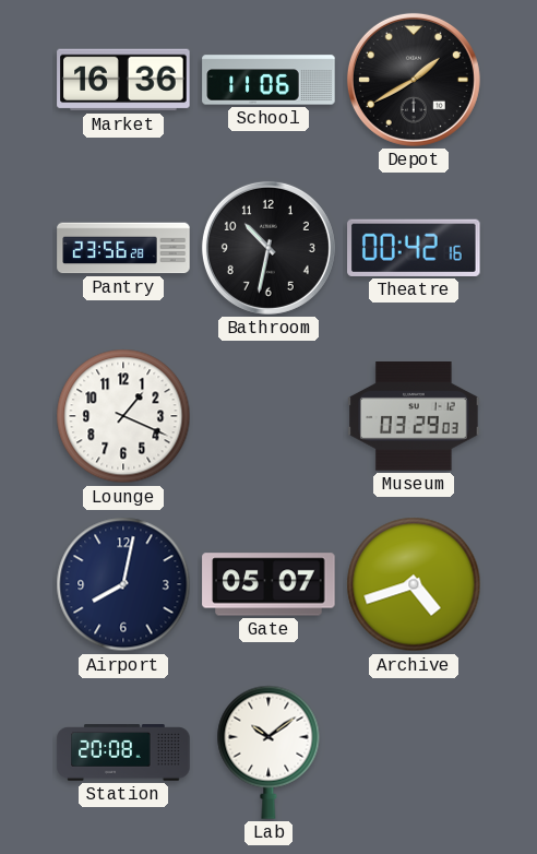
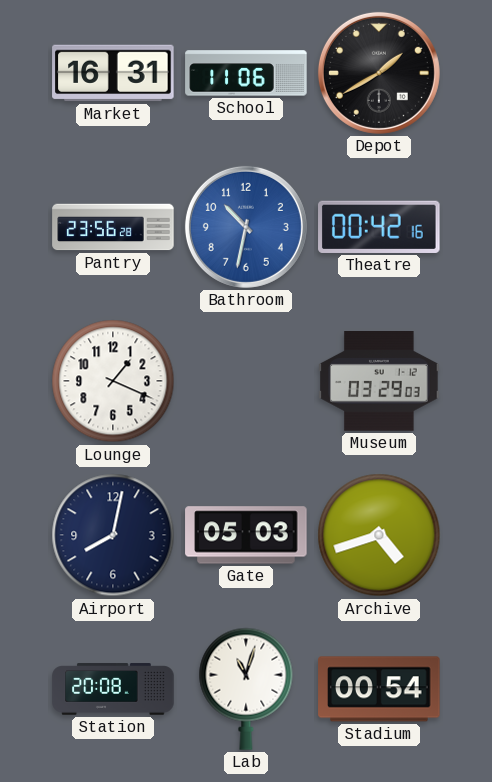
Market: 16:36 -> 16:31 (113, 73)
Bathroom dial: black -> blue (246, 227)
Gate: 05:07 -> 05:03 (246, 535)
Lab: 10:09 -> 11:03 (246, 689)
Stadium: none -> 00:54 (379, 689)
